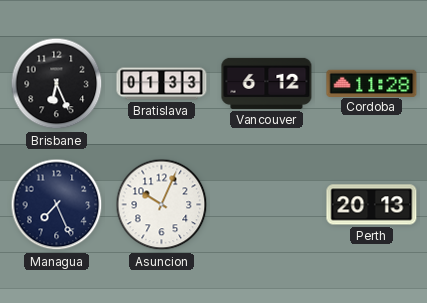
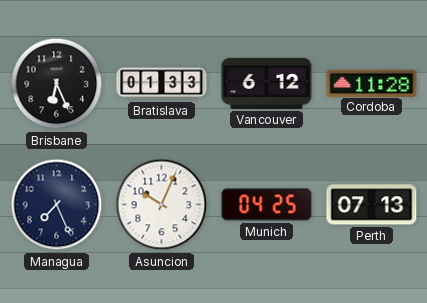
Munich: none -> 04:25 (267, 205)
Perth: 20:13 -> 07:13 (372, 205)
